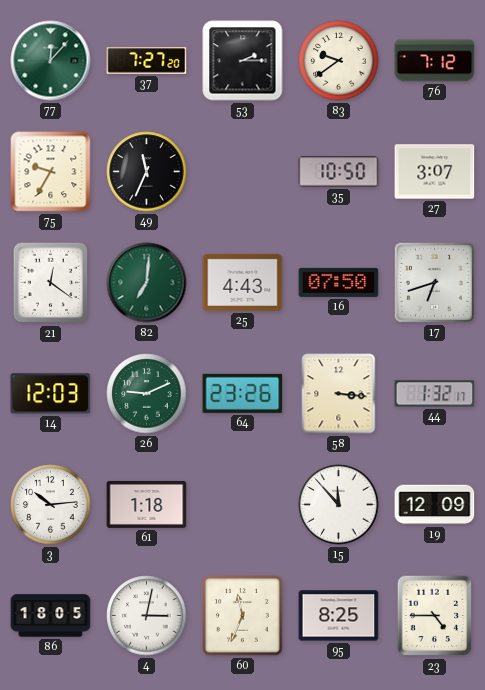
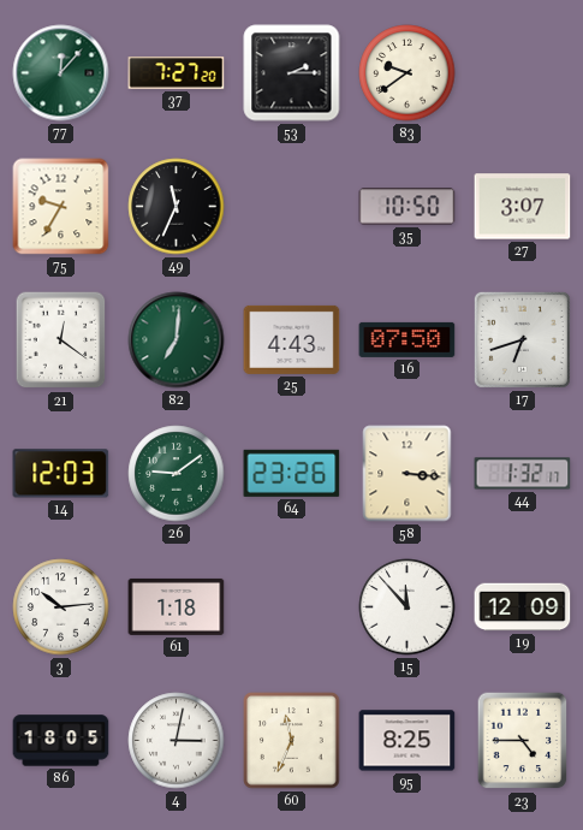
76: 7:12 -> none (435, 61)
26: 9:11 -> 9:09 (177, 474)
